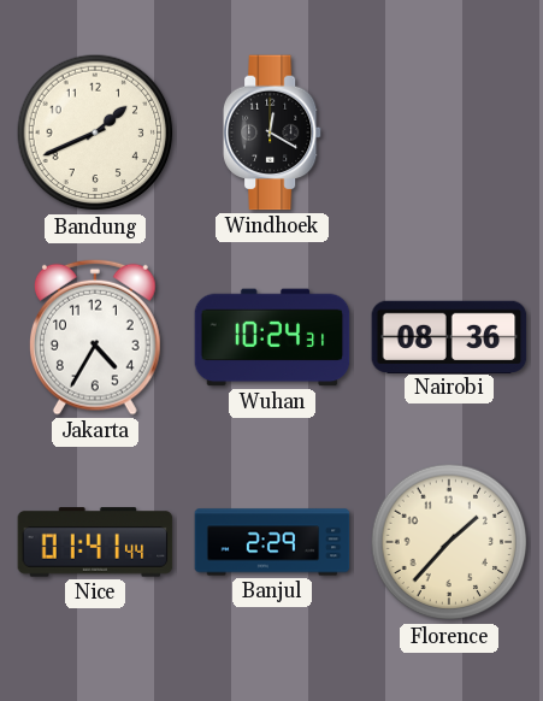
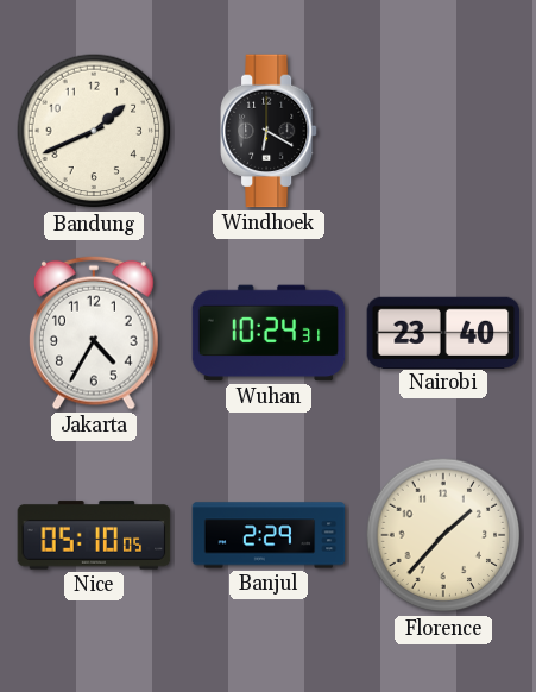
Windhoek: 12:20 -> 6:20 (269, 131)
Nairobi: 08:36 -> 23:40 (443, 332)
Nice: 01:41 -> 05:10 (94, 535)
